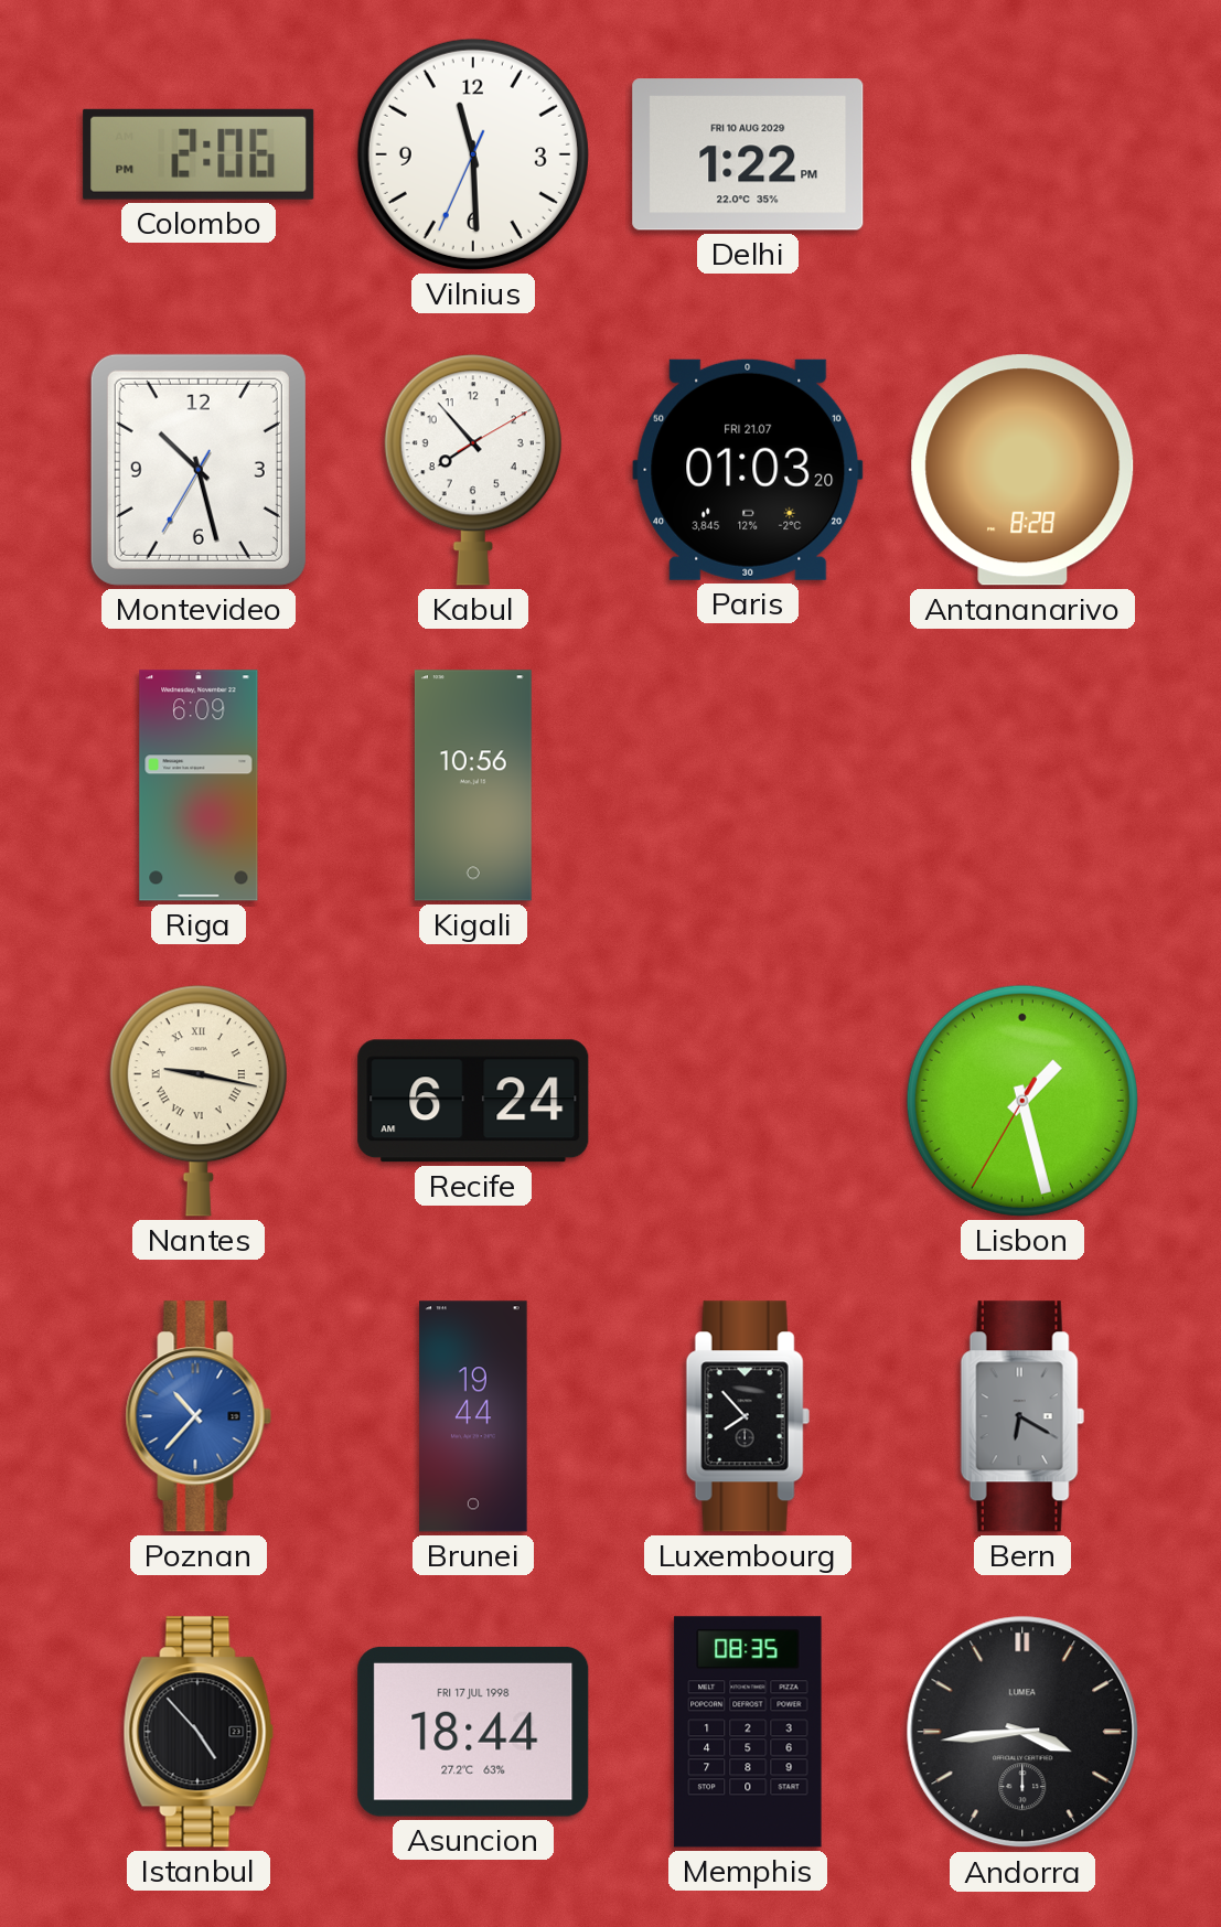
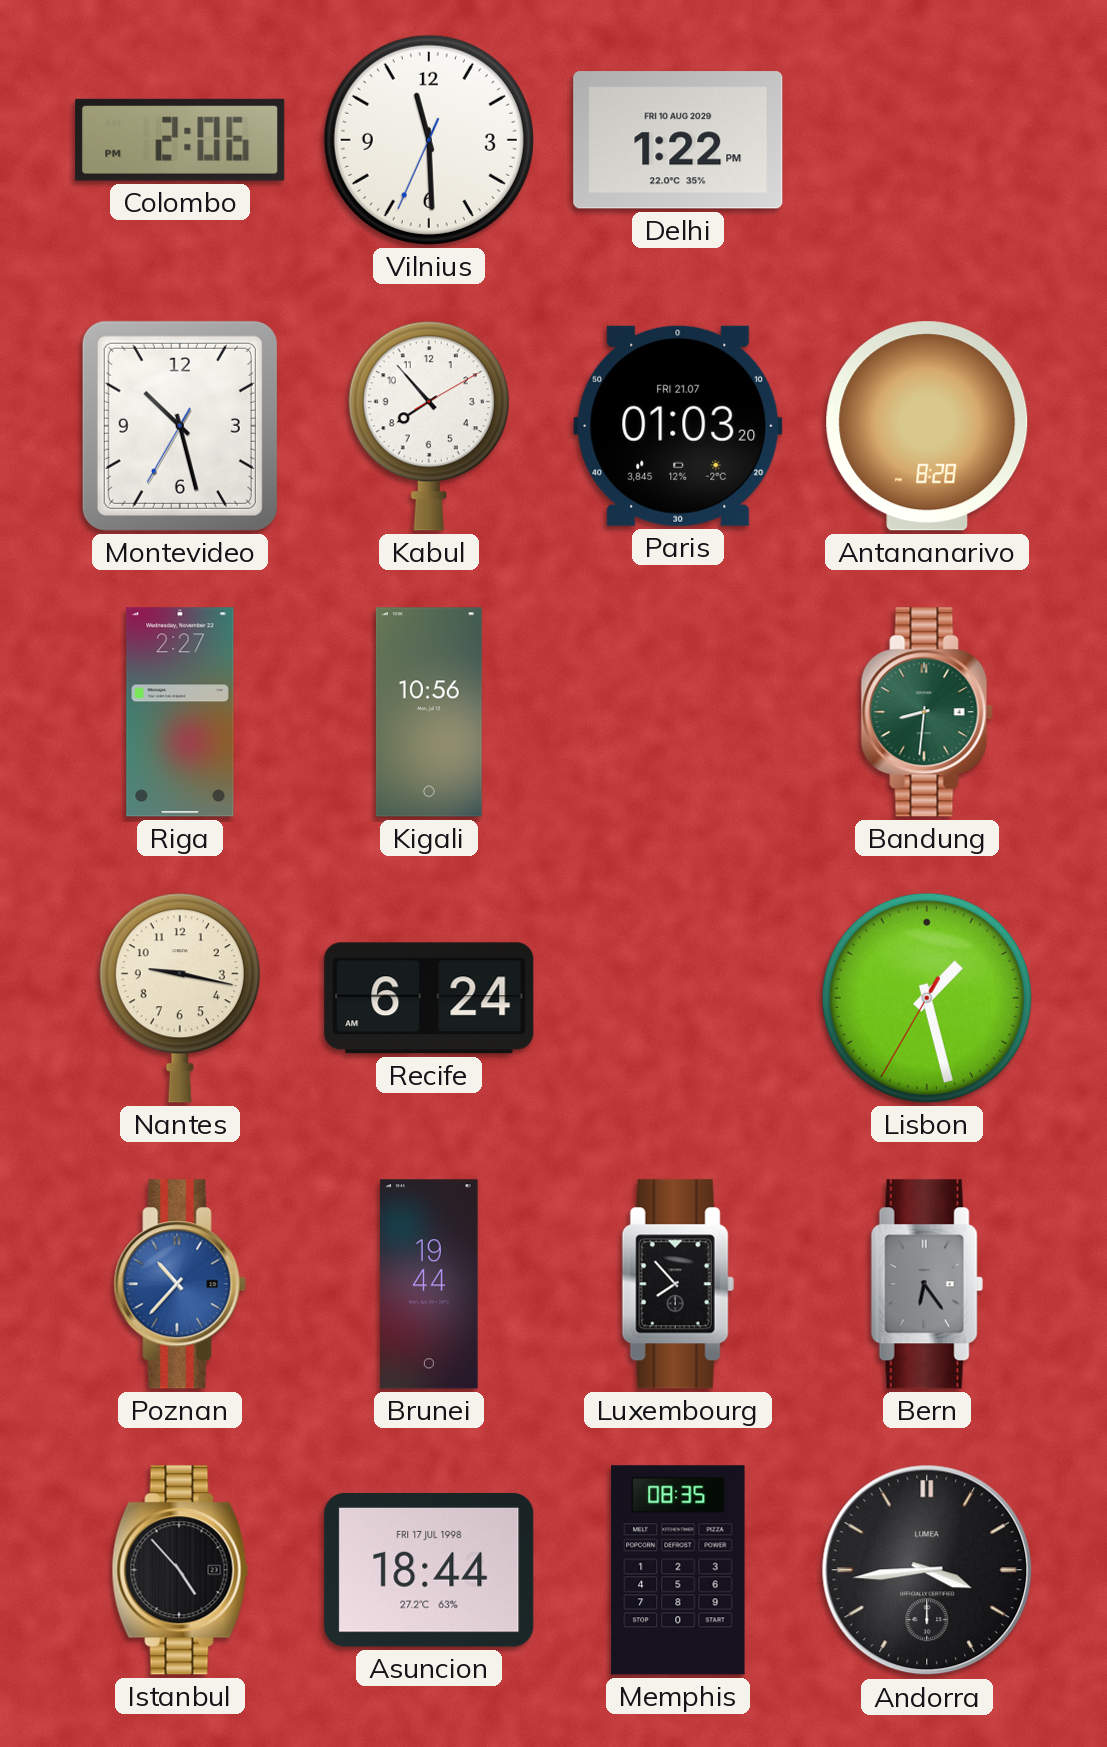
Riga: 6:09 -> 2:27 (180, 712)
Bandung: none -> 8:31 (927, 712)
Nantes numerals: Roman -> Arabic (180, 998)
Bern: 6:20 -> 6:24 (927, 1284)
